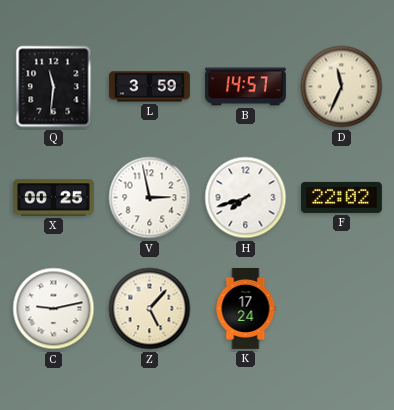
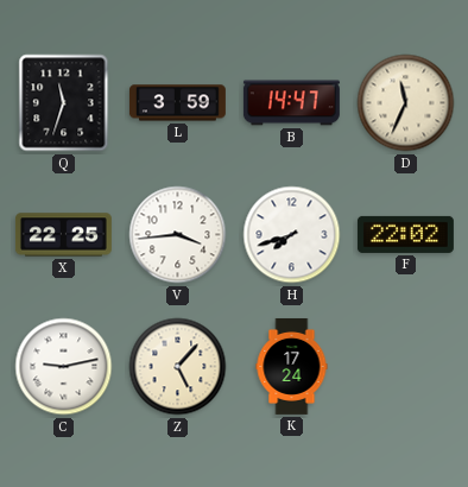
Q: 11:31 -> 11:33 (64, 103)
B: 14:57 -> 14:47 (291, 103)
X: 00:25 -> 22:25 (63, 235)
V: 2:58 -> 3:44 (178, 235)
